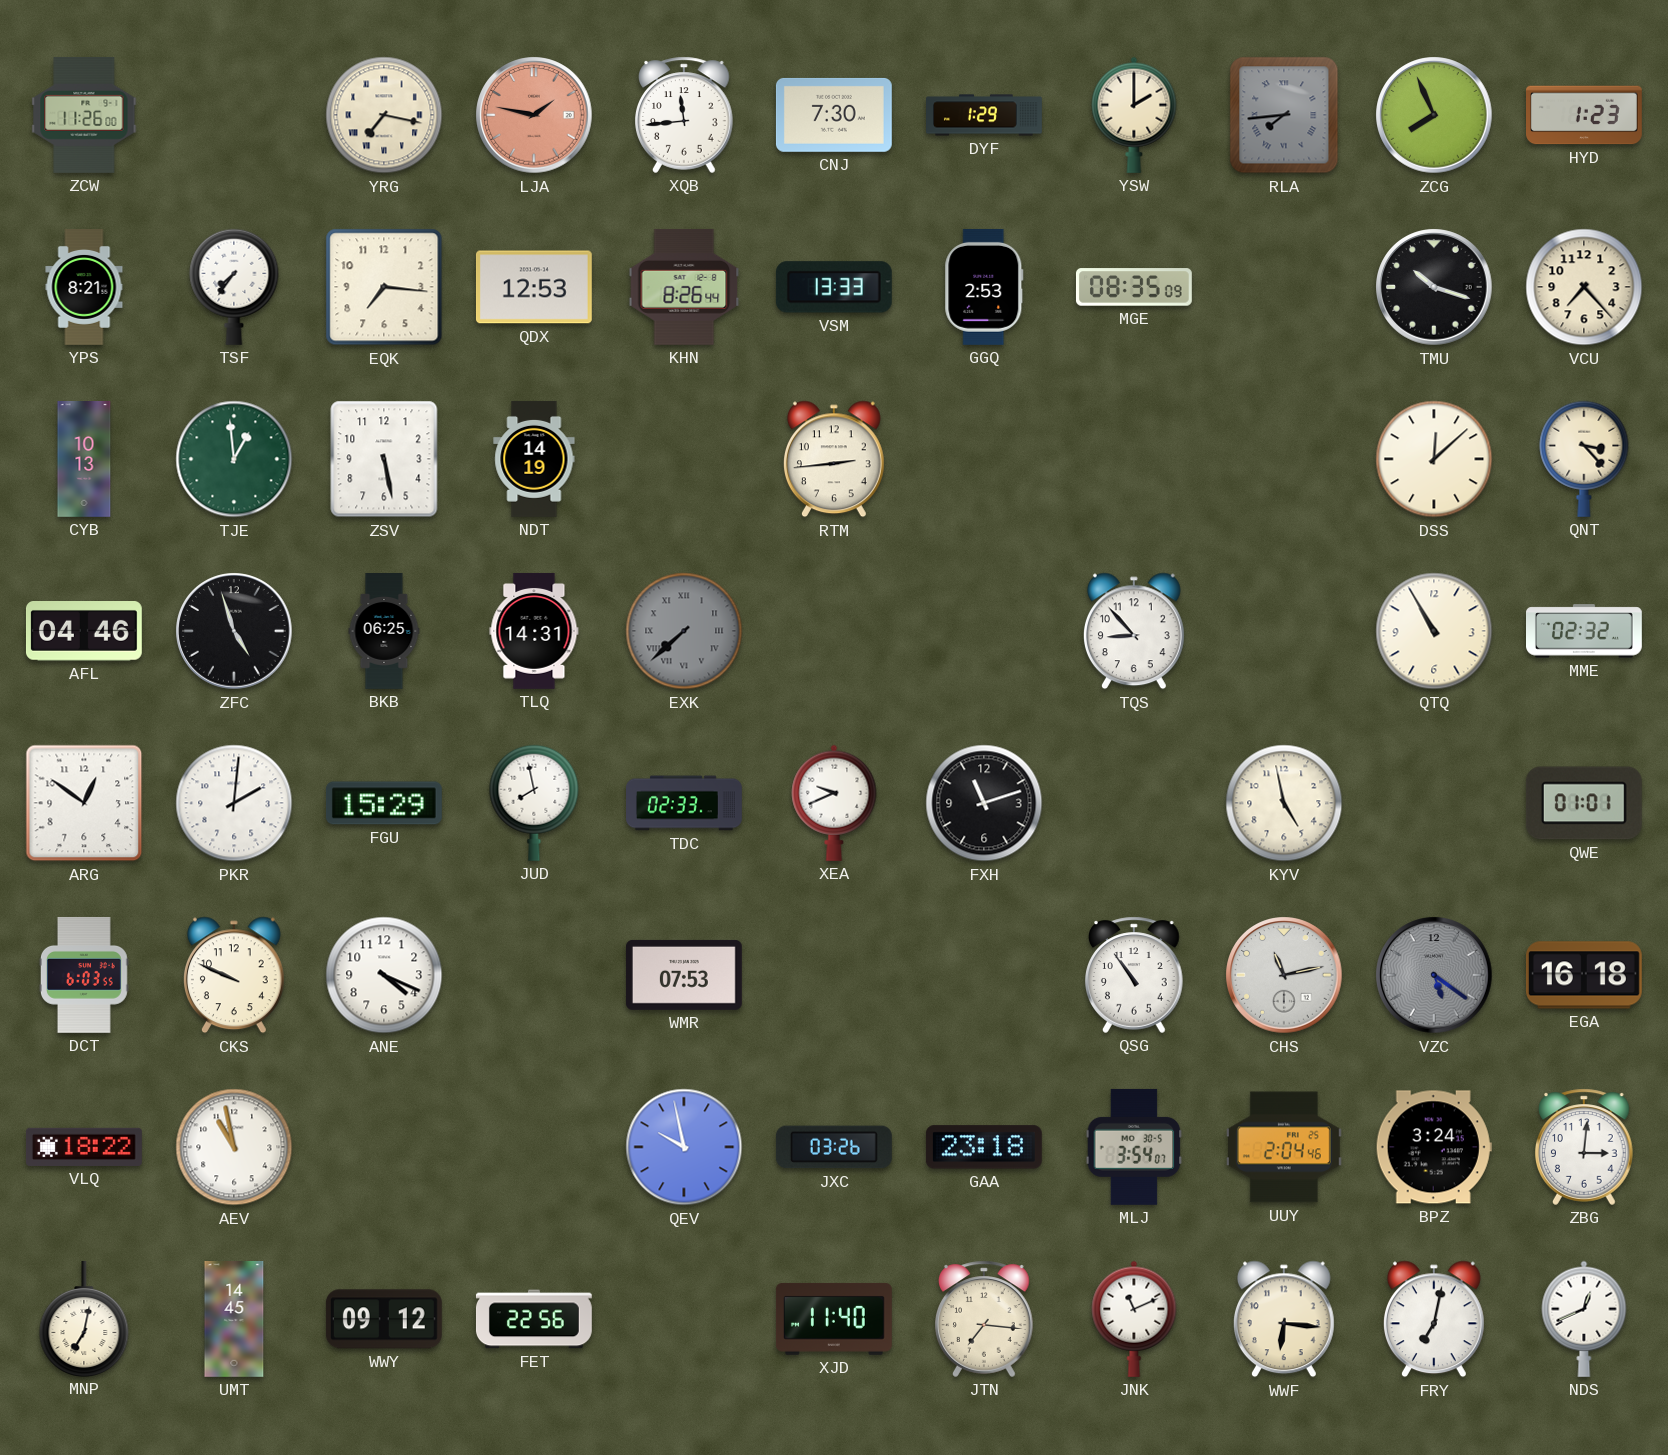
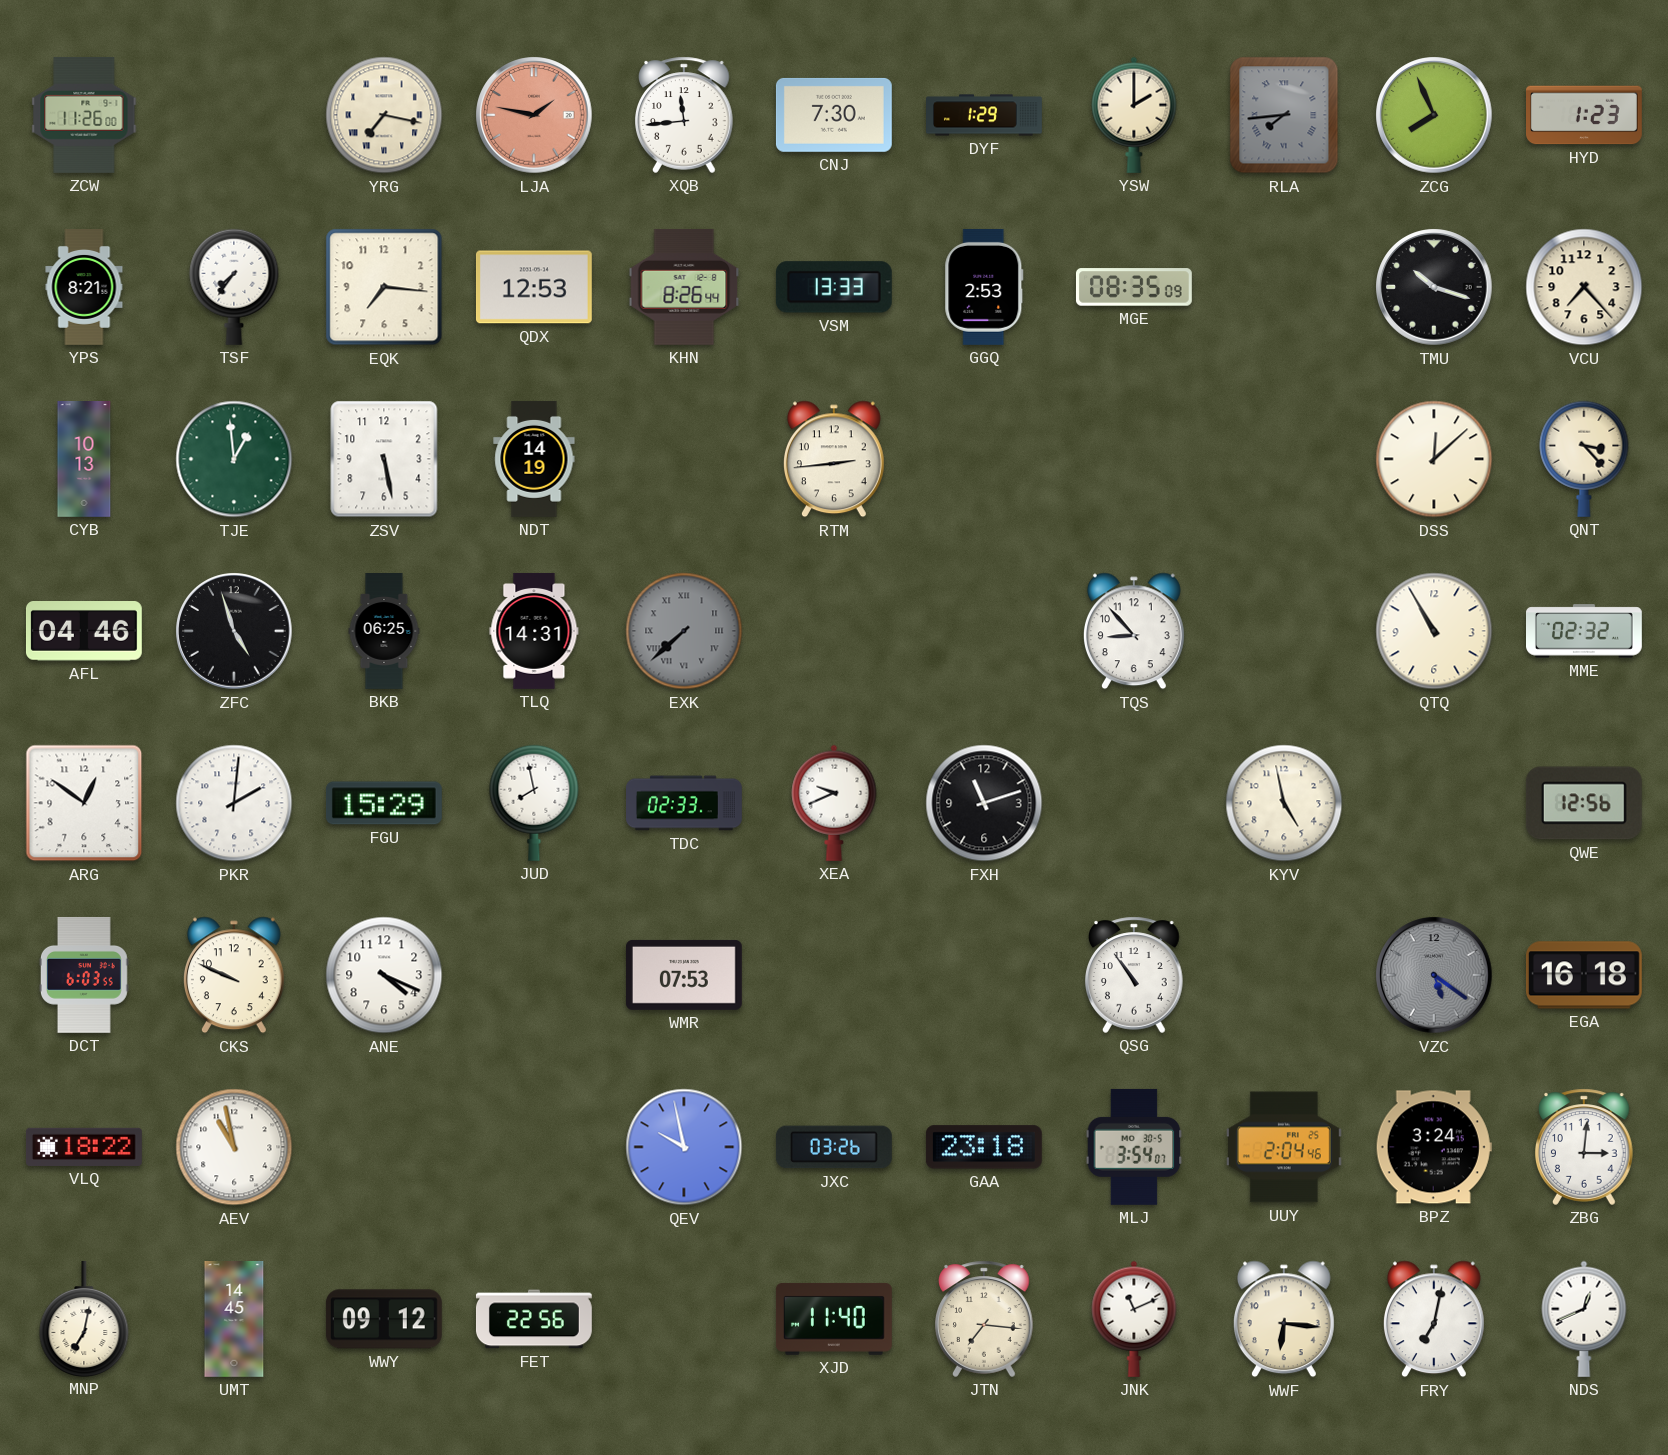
QWE: 01:01 -> 12:56 (1584, 803)
CHS: 11:13 -> none (1284, 975)
